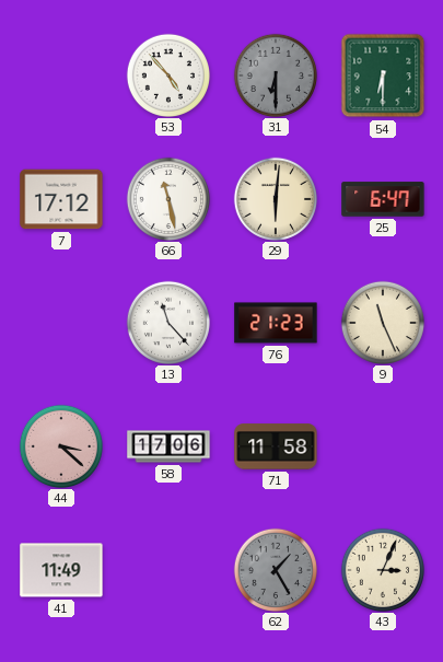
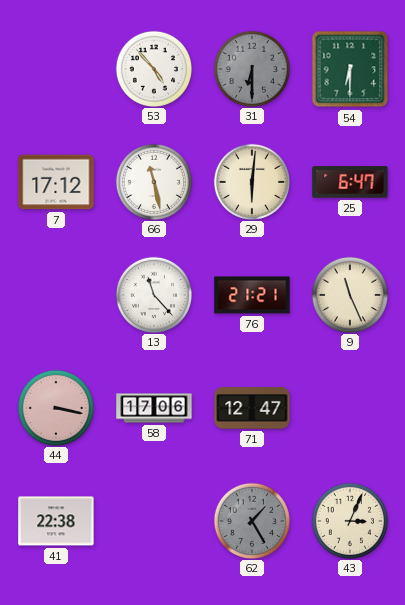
76: 21:23 -> 21:21 (252, 295)
44: 3:22 -> 3:17 (55, 407)
71: 11:58 -> 12:47 (252, 408)
41: 11:49 -> 22:38 (56, 521)
